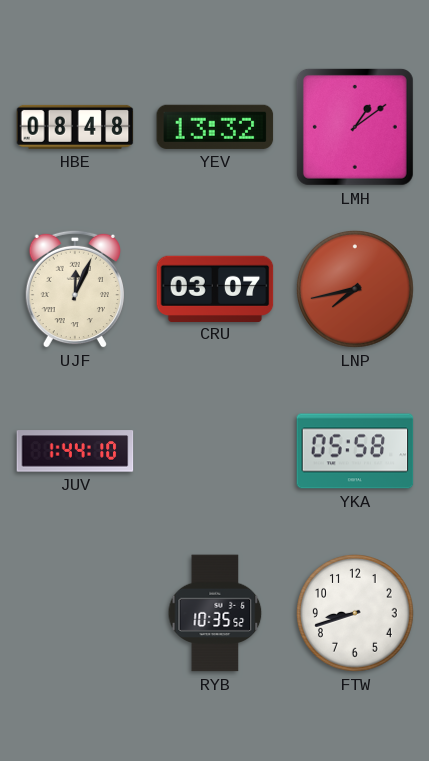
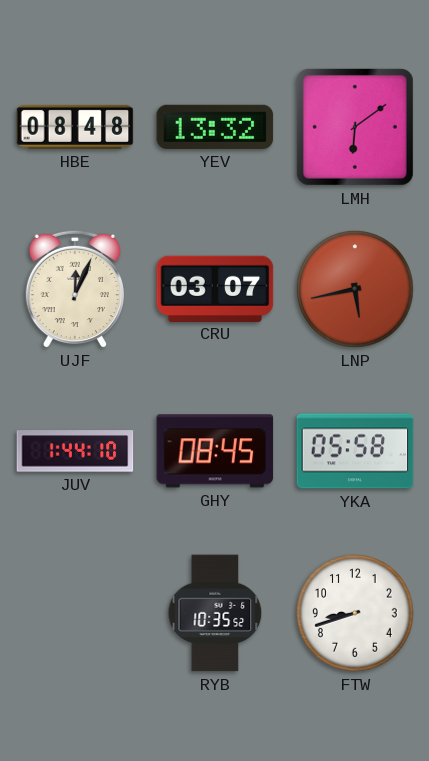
LMH: 1:09 -> 6:09 (355, 127)
LNP: 7:43 -> 5:43 (355, 290)
GHY: none -> 08:45 (215, 451)
